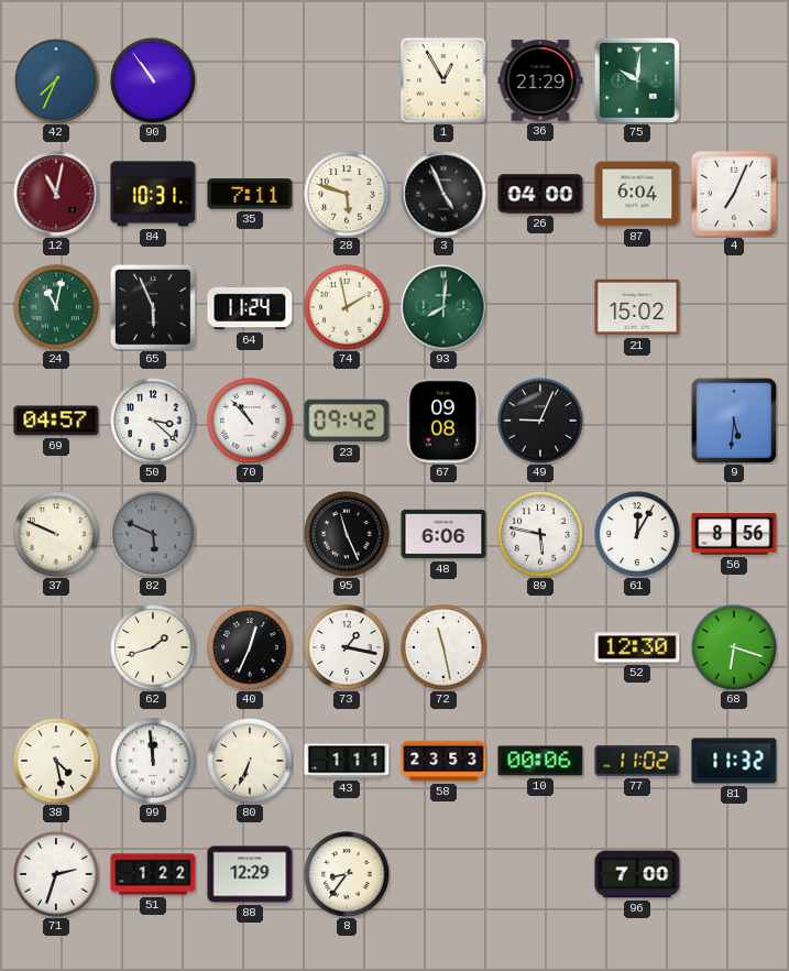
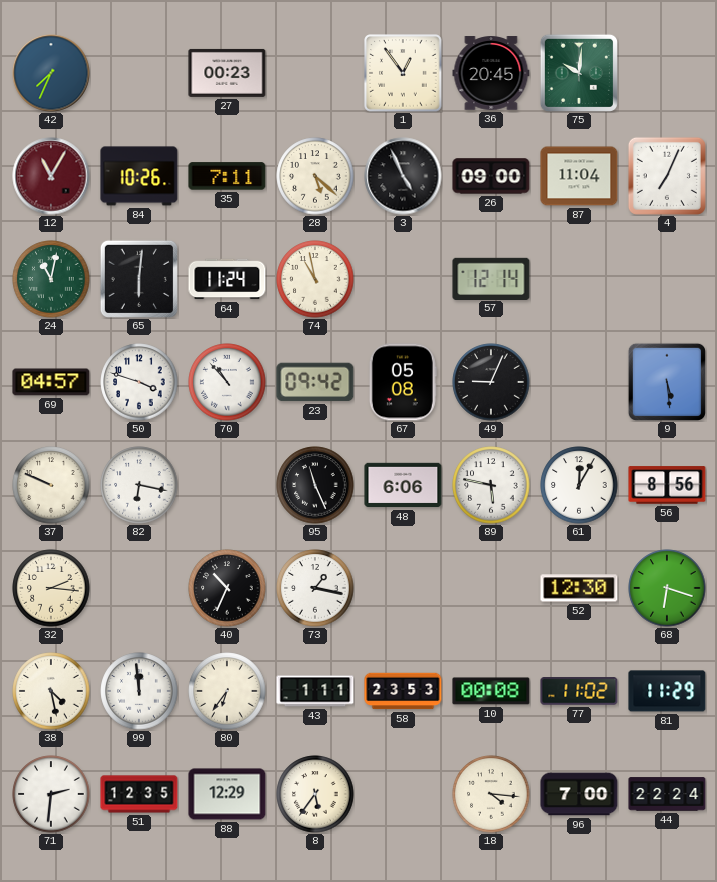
90: 10:54 -> none (153, 80)
27: none -> 00:23 (227, 73)
1: 12:55 -> 12:54 (403, 73)
36: 21:29 -> 20:45 (491, 73)
12: 11:02 -> 11:05 (51, 176)
84: 10:31 -> 10:26 (139, 176)
28: 5:48 -> 5:22 (315, 176)
26: 04:00 -> 09:00 (491, 176)
87: 6:04 -> 11:04 (579, 176)
65: 5:56 -> 6:01 (139, 279)
74: 1:58 -> 10:58 (315, 279)
93: 8:01 -> none (443, 307)
57: none -> 12:14 (491, 278)
21: 15:02 -> none (637, 307)
50: 3:22 -> 3:48 (139, 382)
67: 09:08 -> 05:08 (403, 382)
9: 5:31 -> 5:29 (667, 382)
82: 5:49 -> 6:17 (139, 485)
82 dial: grey -> white (139, 485)
32: none -> 2:16 (51, 588)
62: 1:42 -> none (153, 647)
40: 12:34 -> 10:34 (227, 588)
72: 11:28 -> none (443, 647)
80: 6:34 -> 6:36 (227, 691)
10: 00:06 -> 00:08 (491, 691)
81: 11:32 -> 11:29 (667, 691)
71: 2:33 -> 2:31 (51, 794)
51: 1:22 -> 12:35 (139, 794)
8: 8:36 -> 5:36 (315, 794)
18: none -> 4:16 (491, 794)
44: none -> 22:24 (667, 794)
